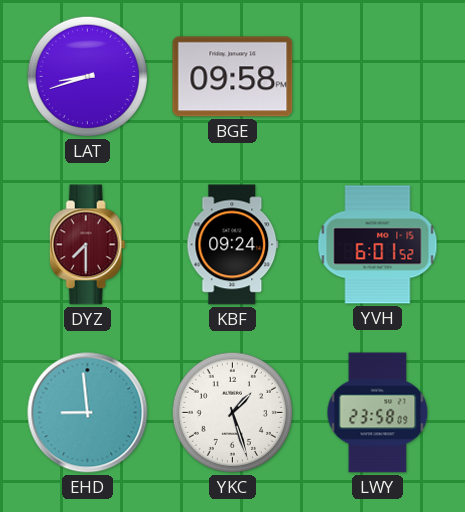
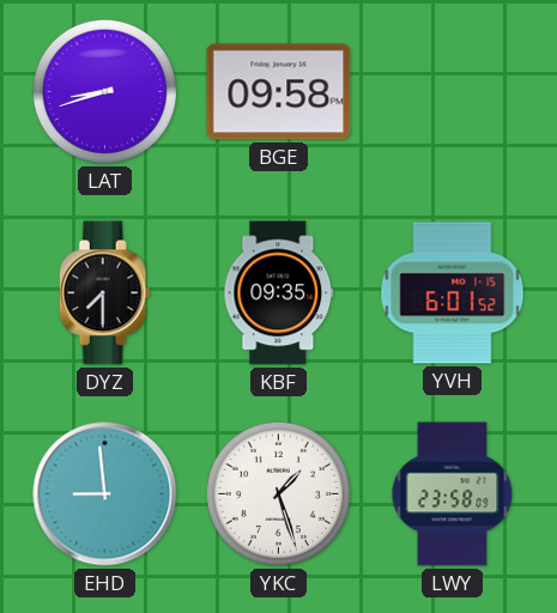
DYZ dial: burgundy -> black (104, 293)
KBF: 09:24 -> 09:35 (279, 293)
